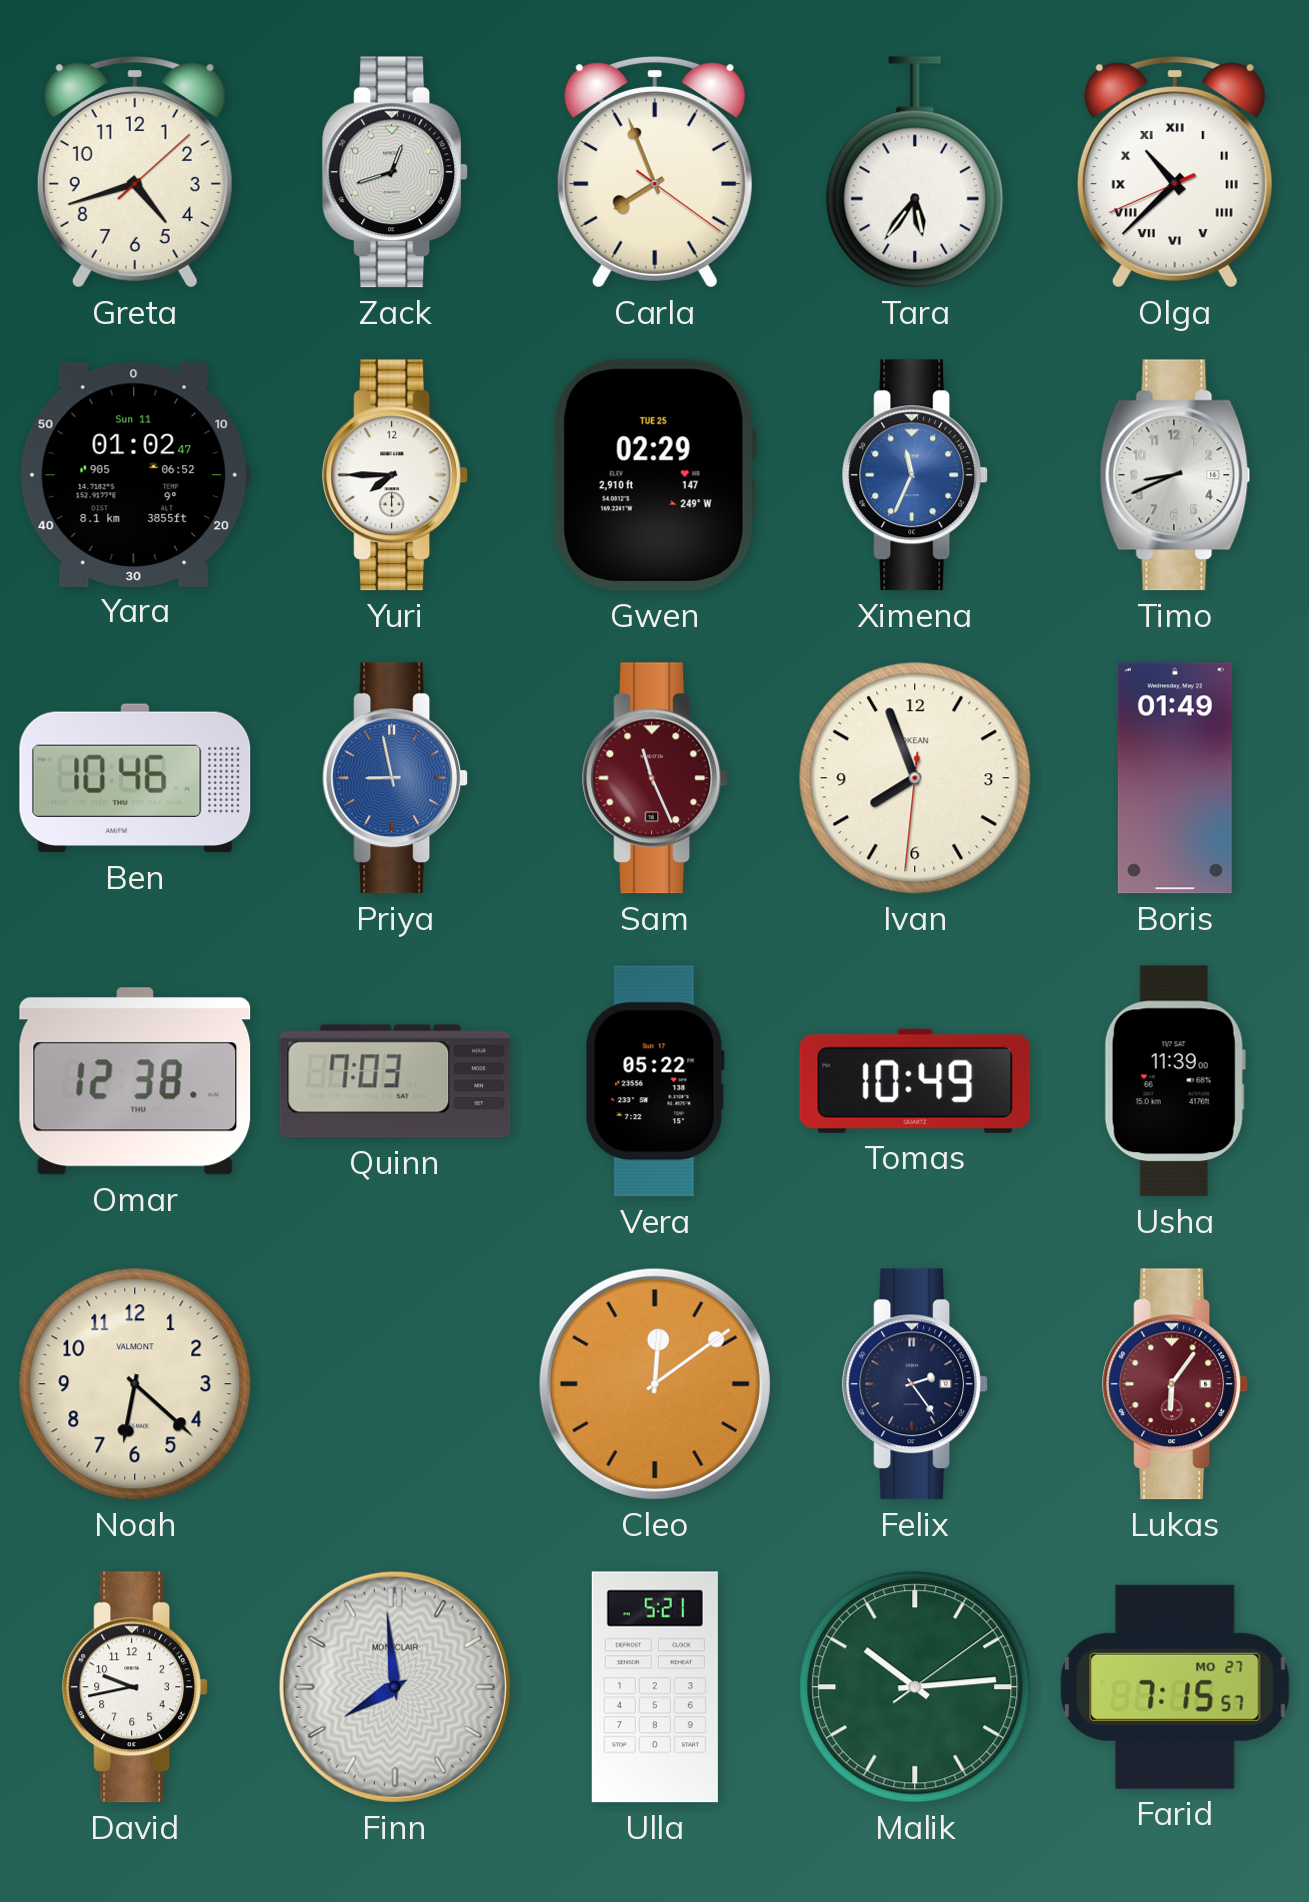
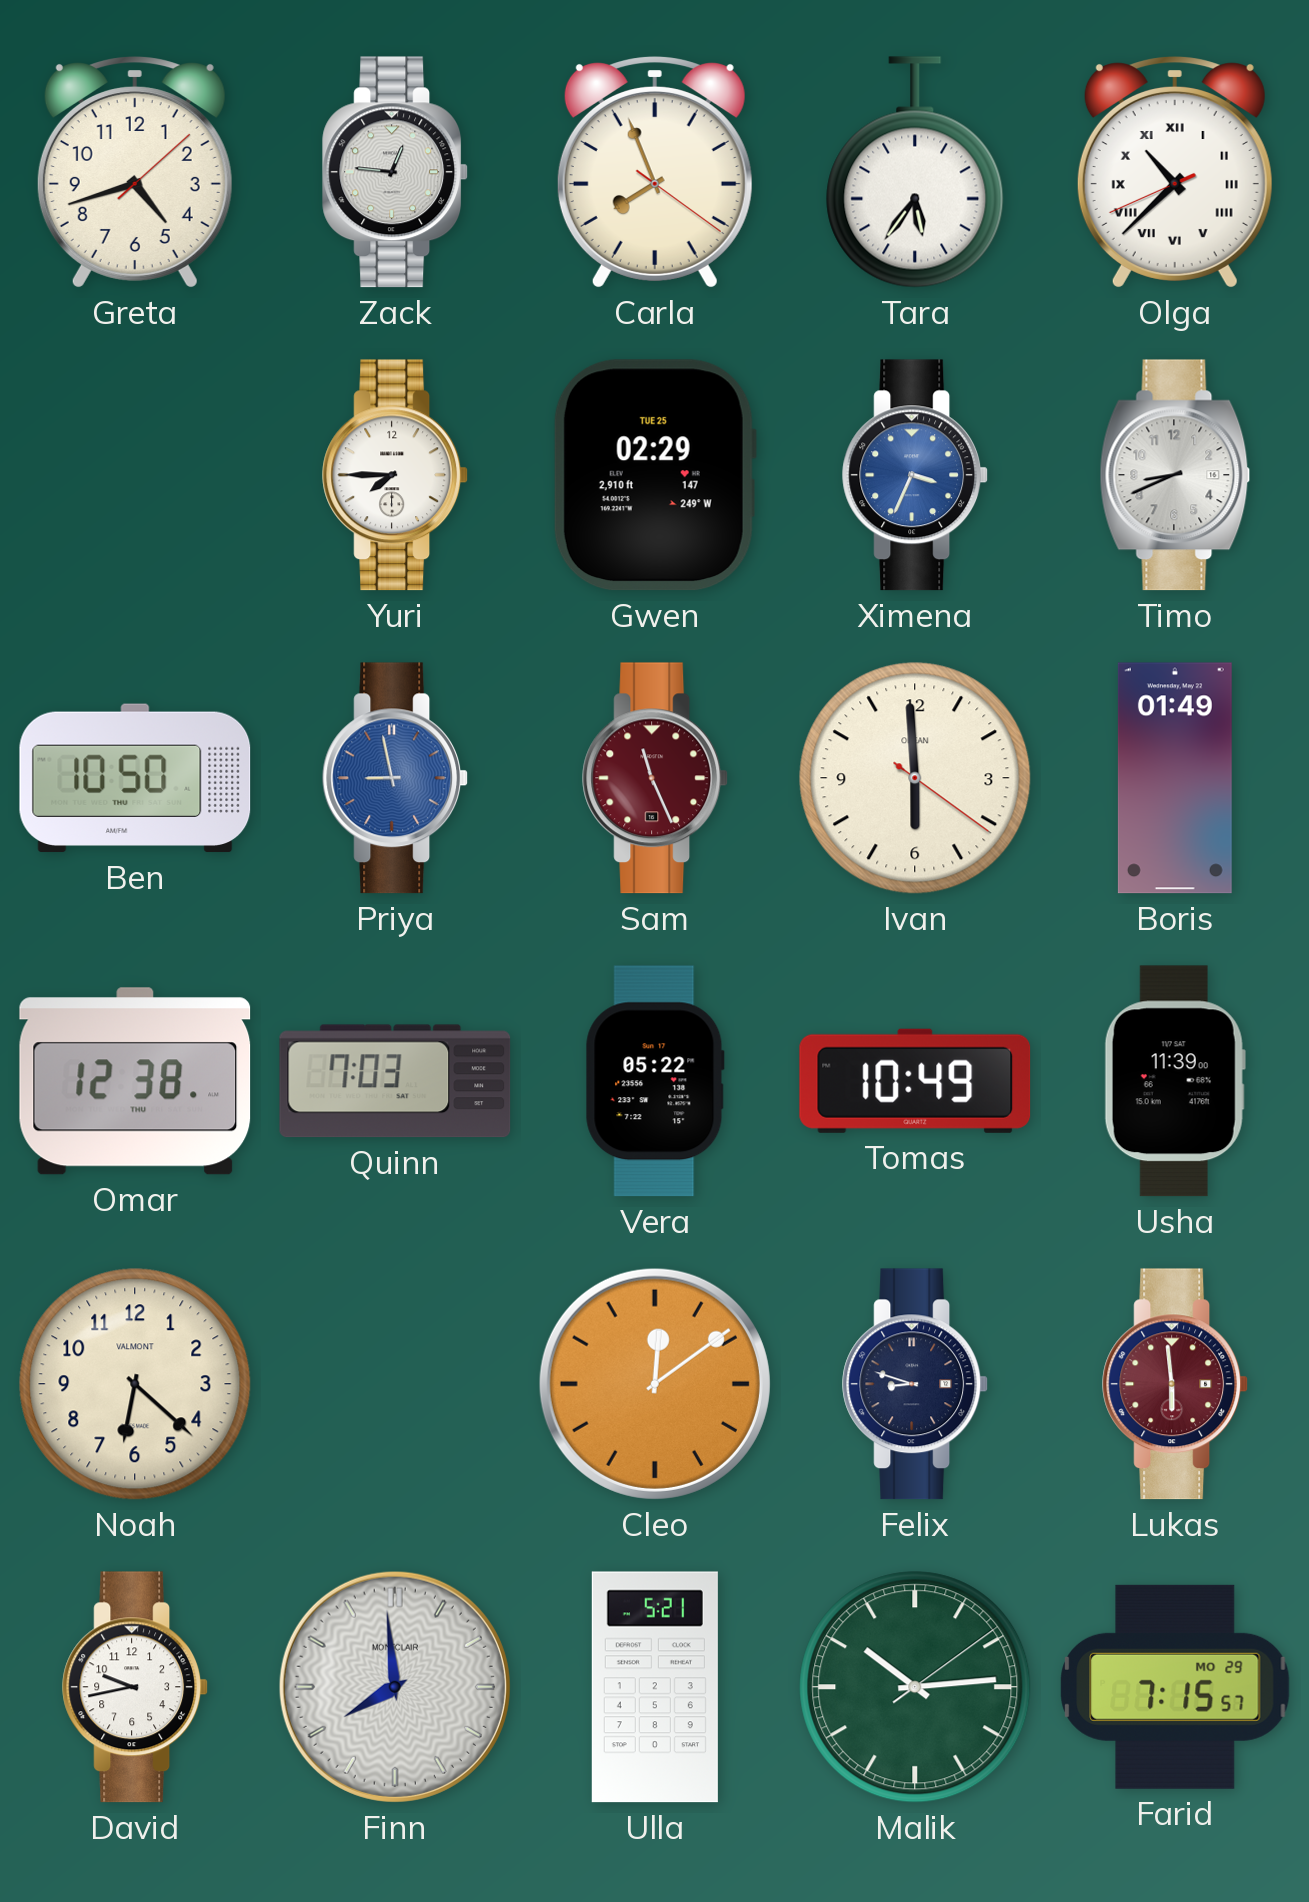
Zack: 12:42 -> 12:46 (396, 172)
Yara: 01:02 -> none (135, 474)
Ximena: 11:34 -> 3:34 (916, 475)
Ben: 10:46 -> 10:50 (135, 778)
Ivan: 7:56 -> 5:59 (915, 778)
Felix: 2:24 -> 8:48 (916, 1384)
Lukas: 6:06 -> 5:59 (1176, 1384)
Farid date: MO 27 -> MO 29 (1175, 1687)
